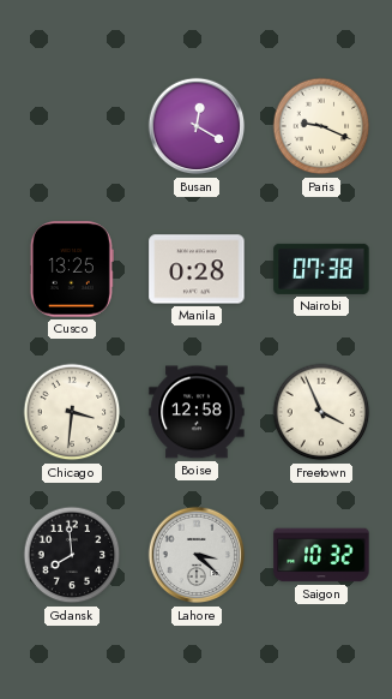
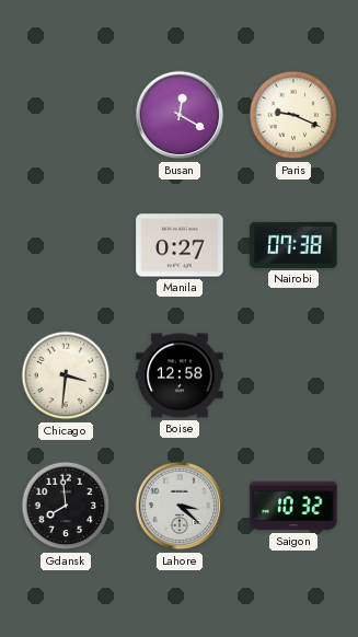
Cusco: 13:25 -> none (72, 269)
Manila: 0:28 -> 0:27 (180, 245)
Freetown: 3:56 -> none (321, 412)
